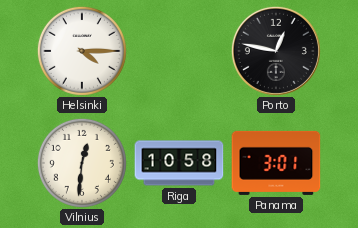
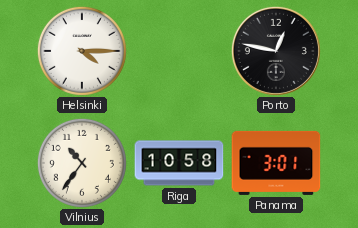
Vilnius: 12:31 -> 10:36 (82, 163)
